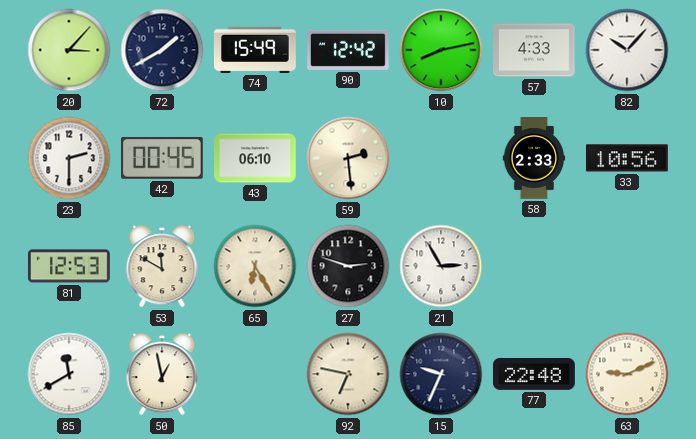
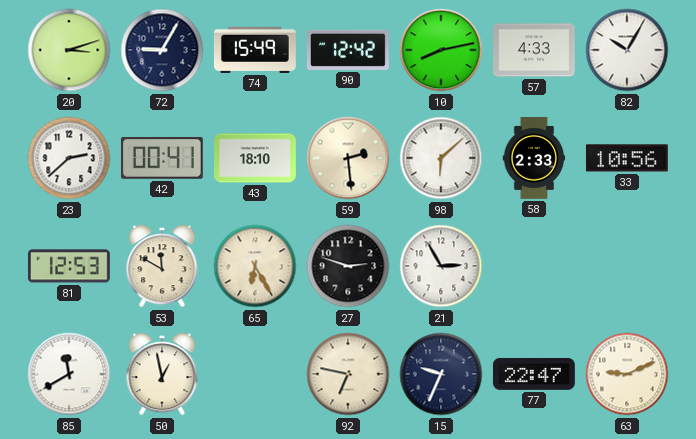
20: 3:07 -> 3:12 (69, 50)
72: 1:40 -> 9:05 (162, 50)
82: 10:07 -> 10:05 (627, 50)
23: 2:30 -> 2:38 (69, 158)
42: 00:45 -> 00:41 (162, 158)
43: 06:10 -> 18:10 (256, 158)
98: none -> 6:08 (441, 158)
77: 22:48 -> 22:47 (534, 374)
